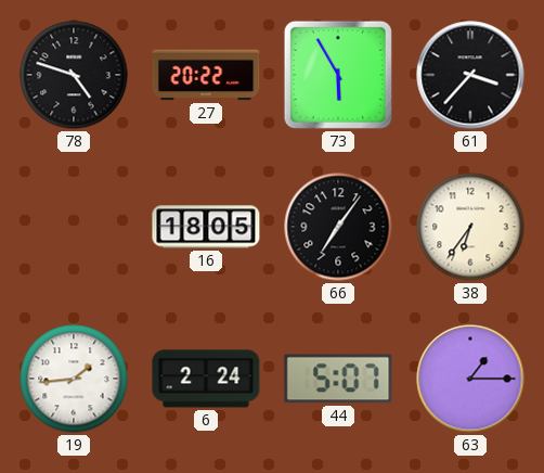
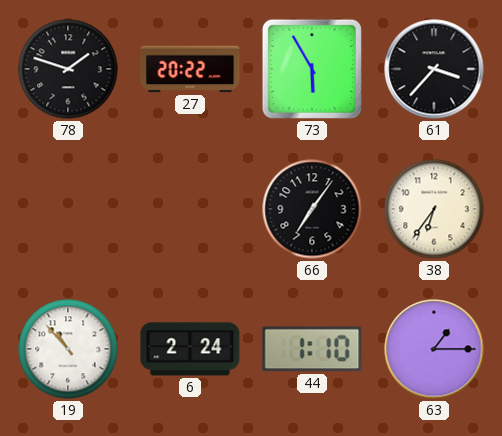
78: 4:48 -> 1:48 (68, 69)
16: 18:05 -> none (206, 227)
19: 1:44 -> 10:53 (68, 349)
44: 5:07 -> 1:10 (312, 349)
